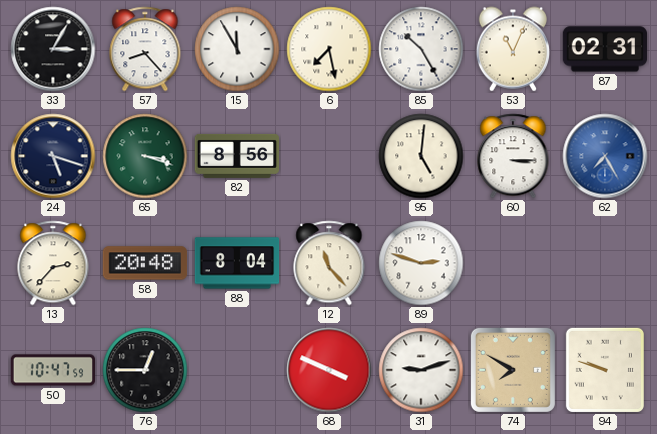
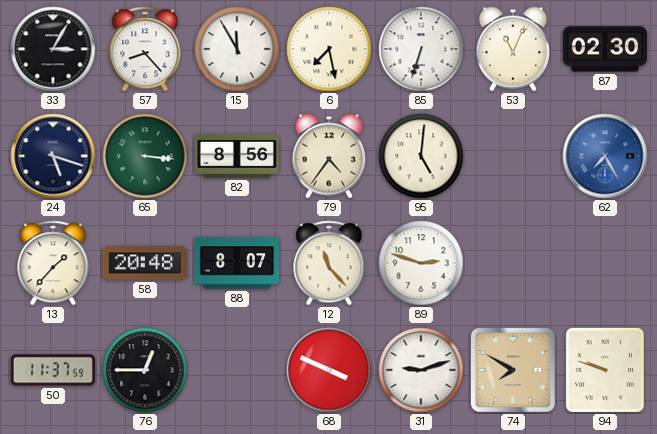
85: 10:25 -> 6:33 (421, 49)
87: 02:31 -> 02:30 (605, 49)
65: 3:18 -> 3:16 (145, 156)
79: none -> 4:36 (328, 156)
60: 3:15 -> none (513, 156)
13: 2:37 -> 1:37 (53, 263)
88: 8:04 -> 8:07 (237, 263)
50: 10:47 -> 11:37 (53, 370)
